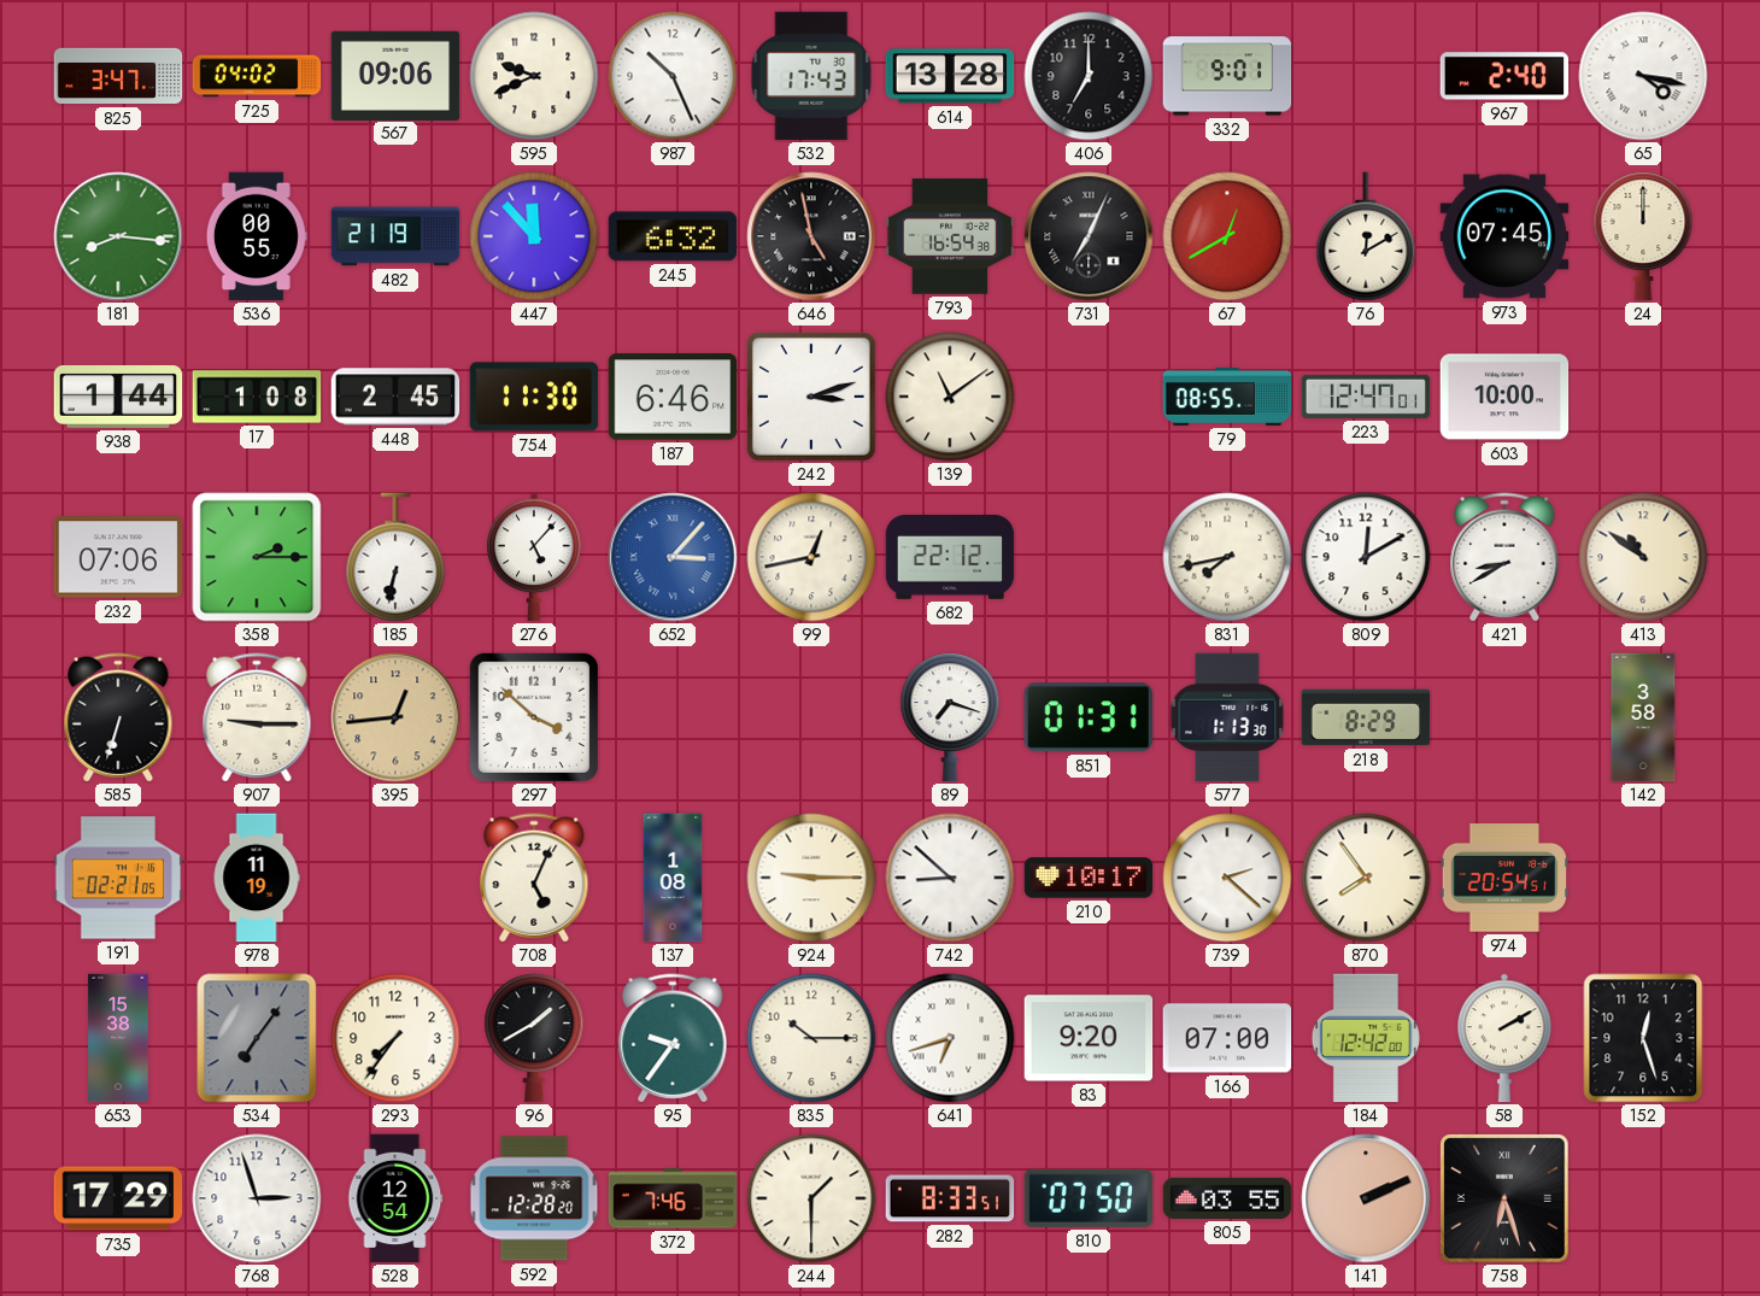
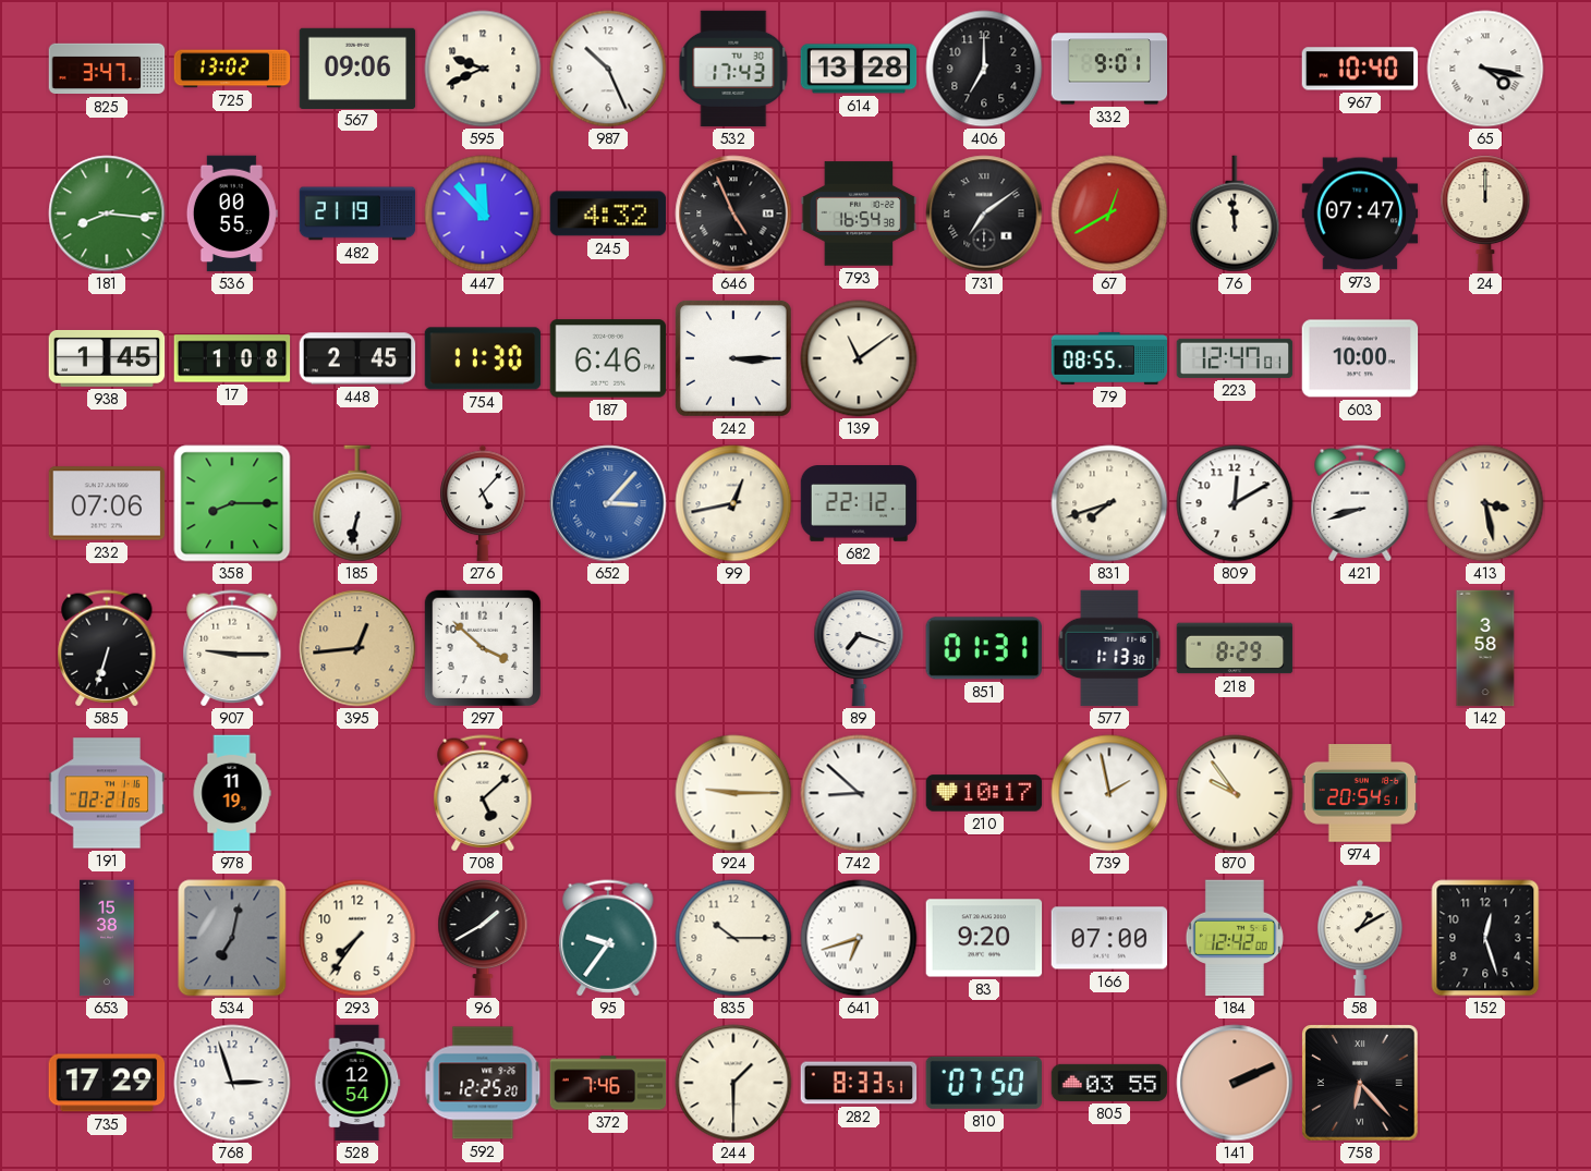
725: 04:02 -> 13:02 (232, 69)
967: 2:40 -> 10:40 (1360, 69)
245: 6:32 -> 4:32 (608, 214)
646: 4:58 -> 4:56 (733, 214)
731: 7:04 -> 7:09 (984, 214)
76: 12:10 -> 11:59 (1235, 214)
973: 07:45 -> 07:47 (1360, 214)
938: 1:44 -> 1:45 (107, 358)
242: 3:12 -> 3:15 (733, 358)
358: 2:15 -> 8:15 (232, 503)
831: 7:43 -> 7:42 (1109, 503)
421: 8:40 -> 8:42 (1360, 503)
413: 10:51 -> 3:28 (1485, 503)
708: 5:04 -> 5:08 (483, 793)
137: 1:08 -> none (673, 878)
739: 2:22 -> 1:58 (1109, 793)
870: 7:54 -> 9:54 (1235, 793)
534: 7:06 -> 7:02 (232, 938)
58: 2:10 -> 1:10 (1360, 938)
592: 12:28 -> 12:25 (483, 1083)
758: 6:27 -> 6:23 (1361, 1084)
